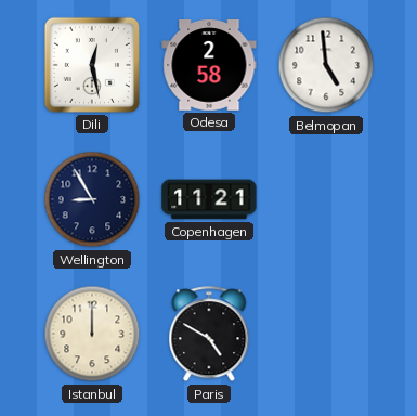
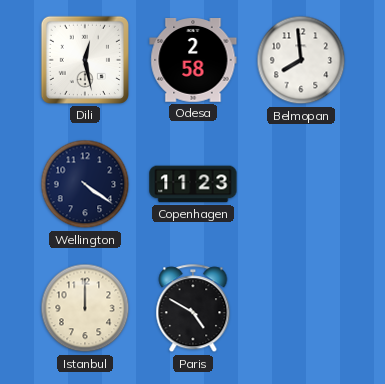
Belmopan: 4:59 -> 7:59 (301, 60)
Wellington: 8:55 -> 4:21 (85, 184)
Copenhagen: 11:21 -> 11:23 (193, 184)
